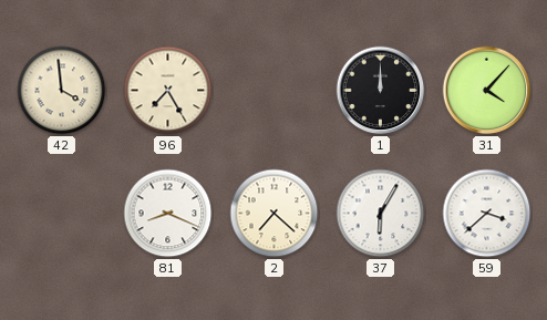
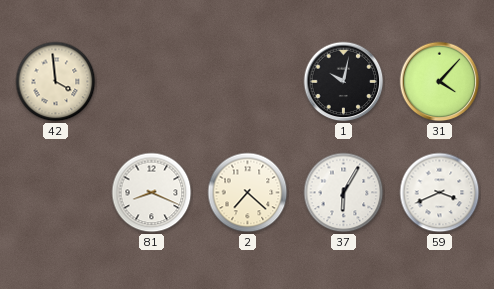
96: 7:25 -> none (168, 91)
1: 12:00 -> 10:02 (344, 82)
59: 3:38 -> 3:41 (440, 193)
